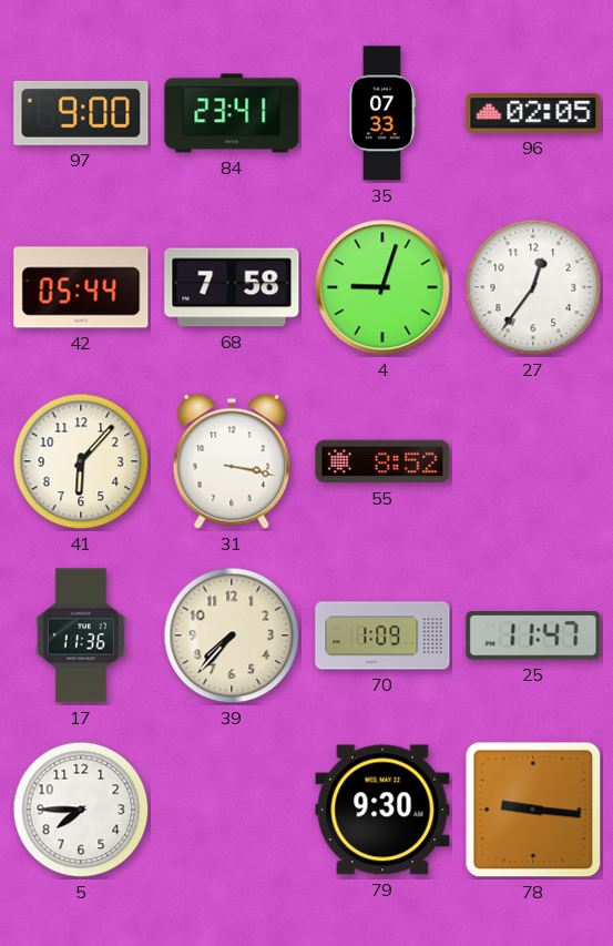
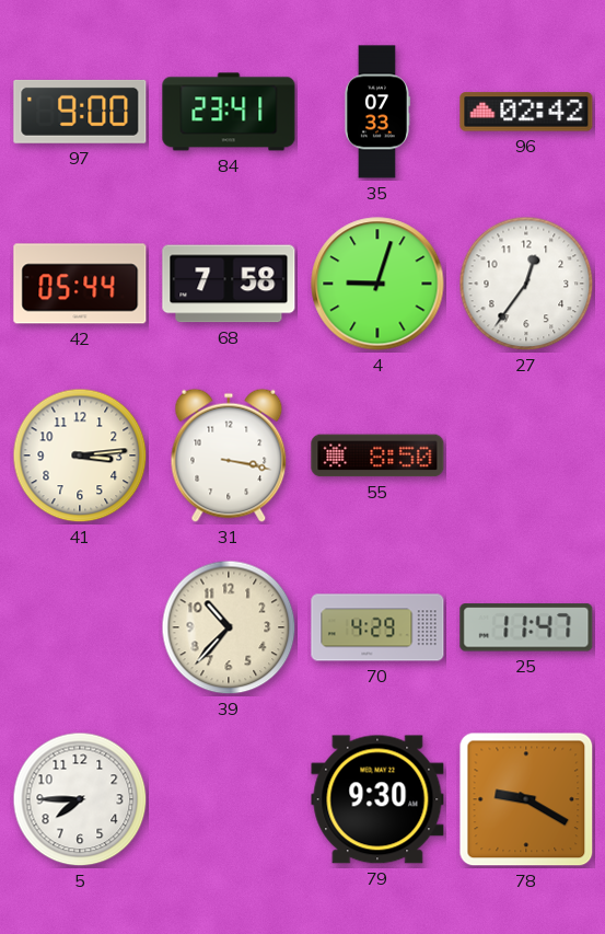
96: 02:05 -> 02:42 (526, 112)
41: 6:07 -> 3:14 (80, 456)
55: 8:52 -> 8:50 (377, 456)
17: 11:36 -> none (81, 635)
39: 7:37 -> 10:37 (229, 627)
70: 1:09 -> 4:29 (377, 627)
78: 9:16 -> 9:20 (526, 799)
